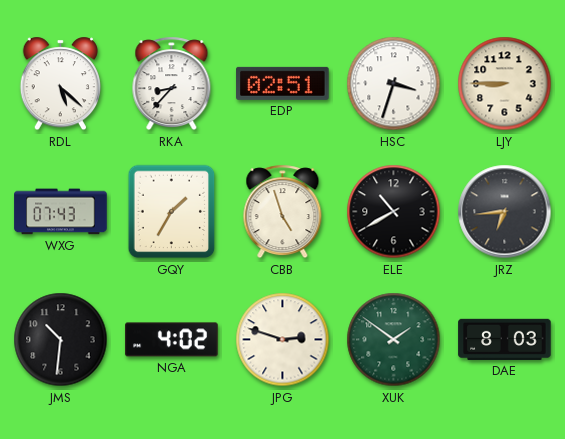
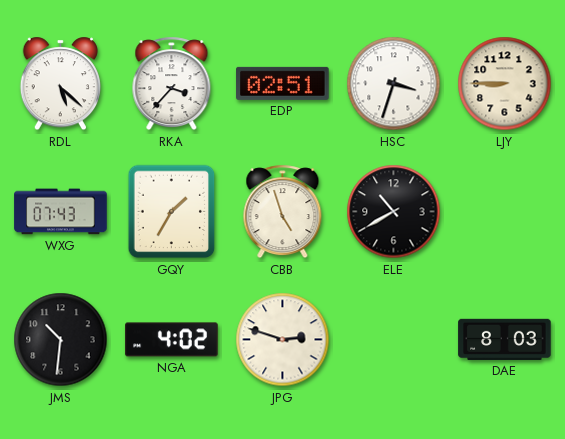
RKA: 8:37 -> 3:37 (172, 84)
JRZ: 6:44 -> none (505, 212)
XUK: 1:51 -> none (394, 340)
